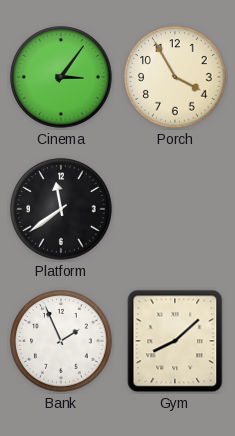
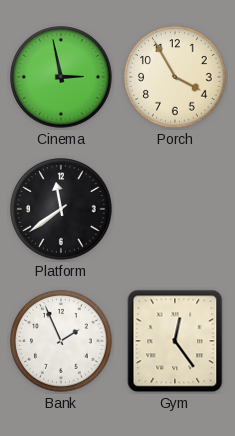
Cinema: 3:06 -> 2:58 (61, 77)
Gym: 8:08 -> 12:24 (175, 341)
